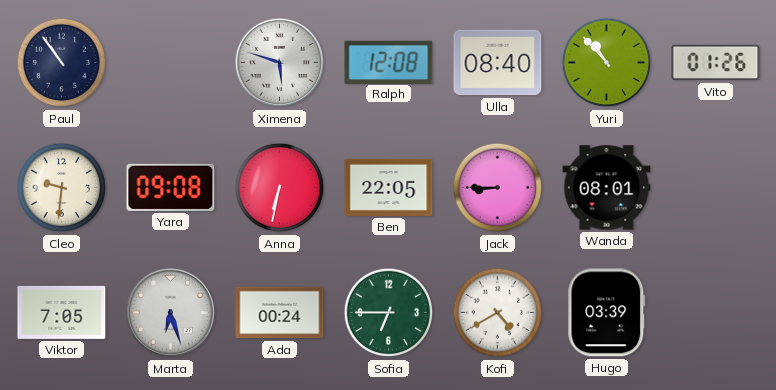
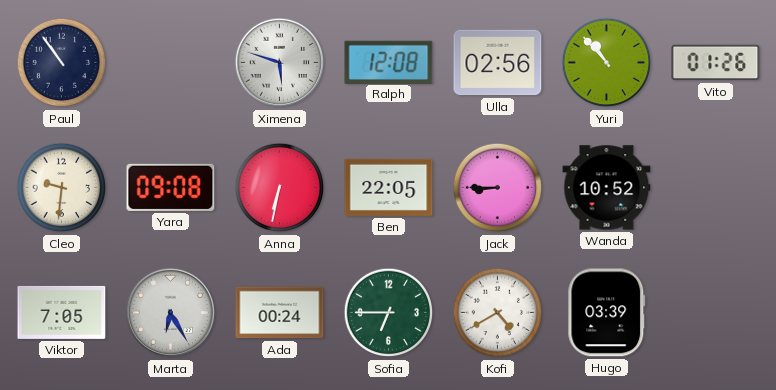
Ulla: 08:40 -> 02:56 (498, 63)
Wanda: 08:01 -> 10:52 (607, 188)
Marta: 6:27 -> 6:25 (171, 313)
